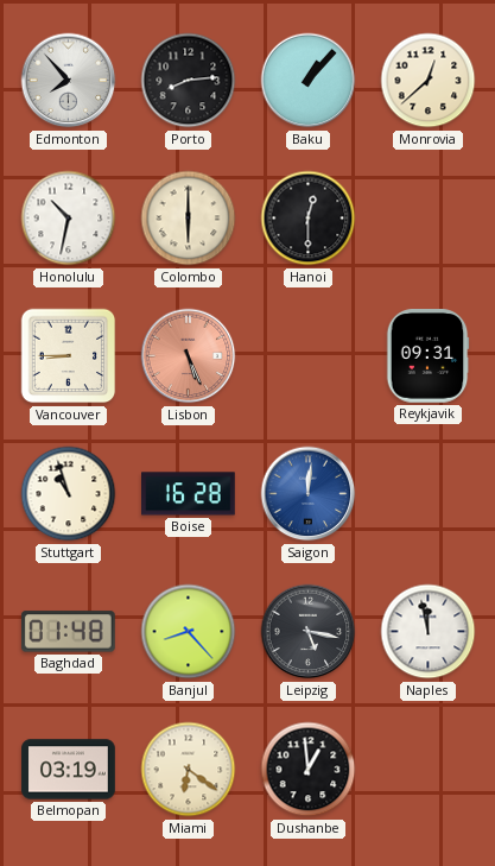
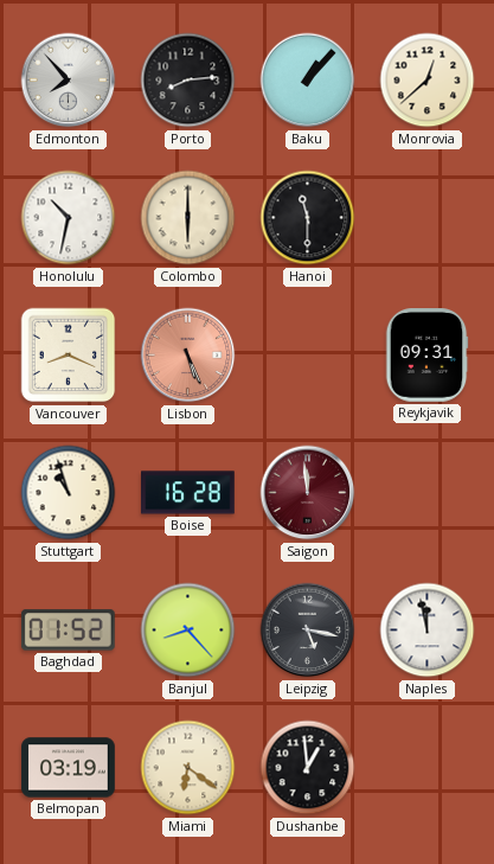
Hanoi: 12:30 -> 11:30 (308, 218)
Vancouver: 8:45 -> 8:19 (69, 356)
Saigon: 12:01 -> 11:59 (308, 493)
Saigon dial: blue -> burgundy (308, 493)
Baghdad: 01:48 -> 01:52 (68, 631)
